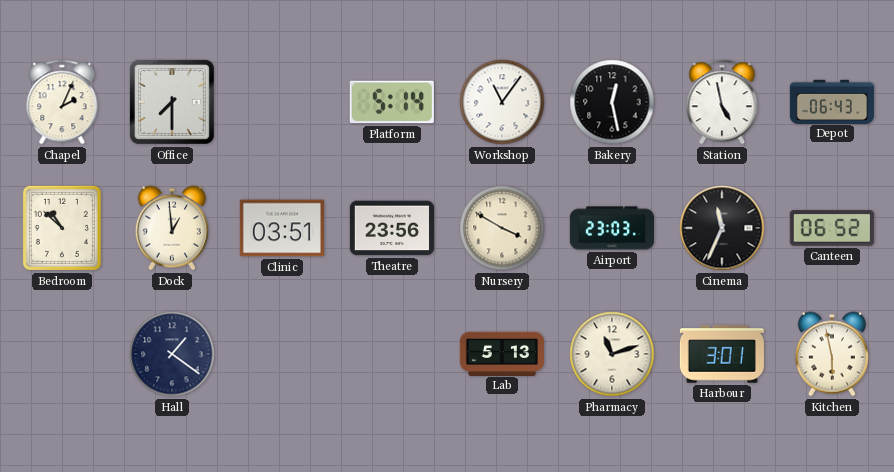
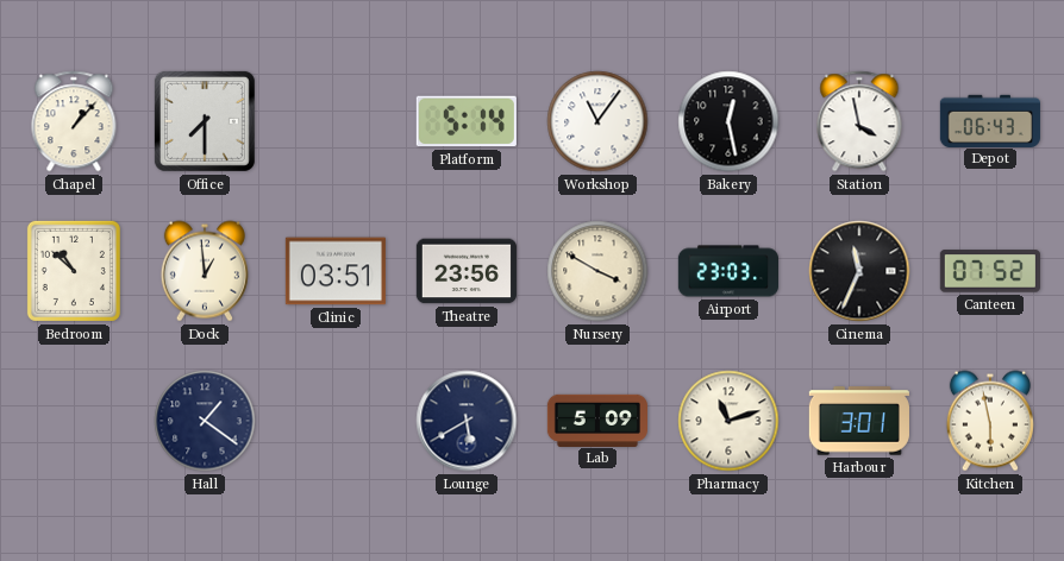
Chapel: 2:04 -> 1:07 (74, 121)
Station: 4:58 -> 3:58 (859, 121)
Canteen: 06:52 -> 07:52 (990, 271)
Lounge: none -> 5:40 (467, 421)
Lab: 5:13 -> 5:09 (596, 420)
